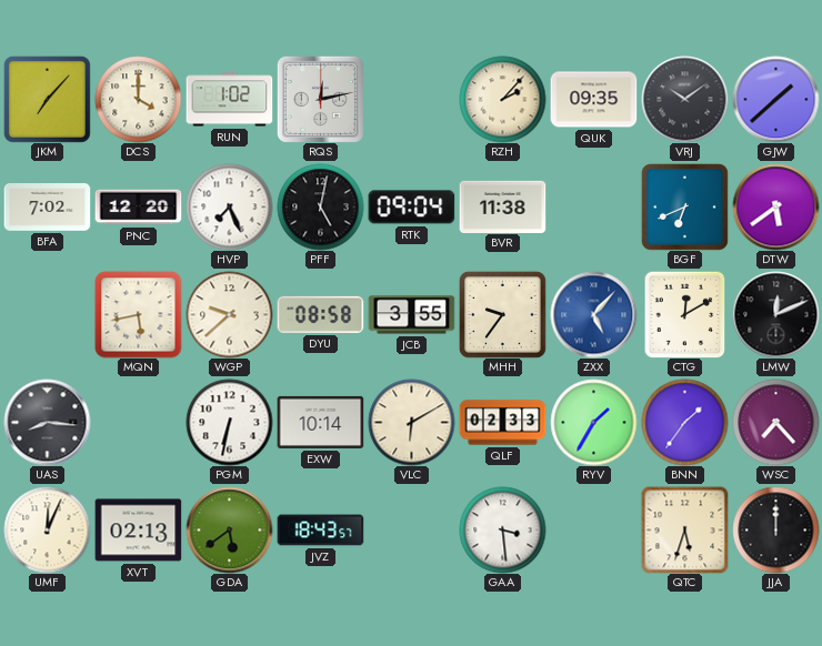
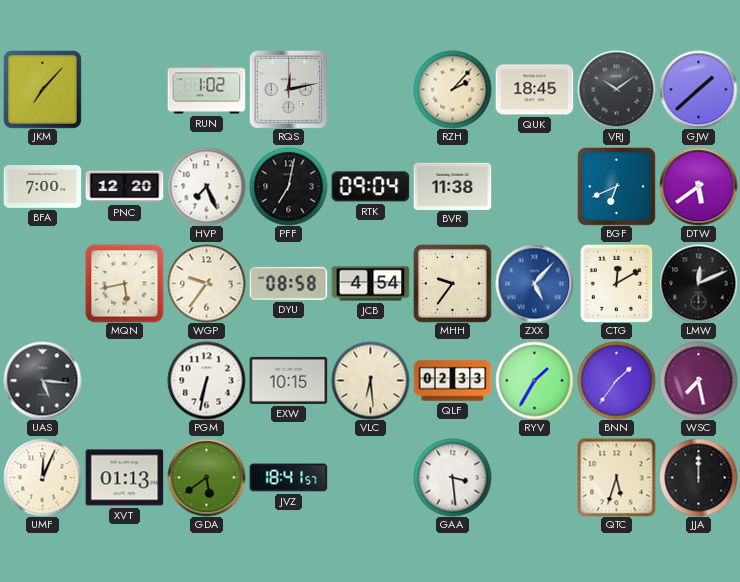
DCS: 4:00 -> none (138, 99)
QUK: 09:35 -> 18:45 (534, 90)
BFA: 7:02 -> 7:00 (42, 187)
PFF: 5:02 -> 7:02 (288, 186)
WGP: 9:38 -> 9:36 (206, 283)
JCB: 3:55 -> 4:54 (370, 284)
UAS: 8:16 -> 5:16 (42, 380)
EXW: 10:14 -> 10:15 (288, 380)
VLC: 6:10 -> 6:29 (370, 380)
WSC: 7:23 -> 7:28 (698, 380)
XVT: 02:13 -> 01:13 (124, 478)
JVZ: 18:43 -> 18:41 (288, 478)
